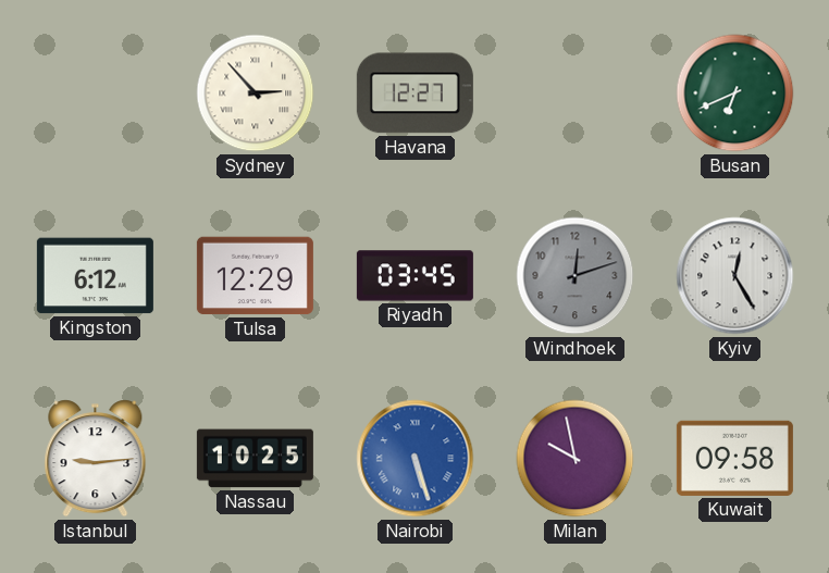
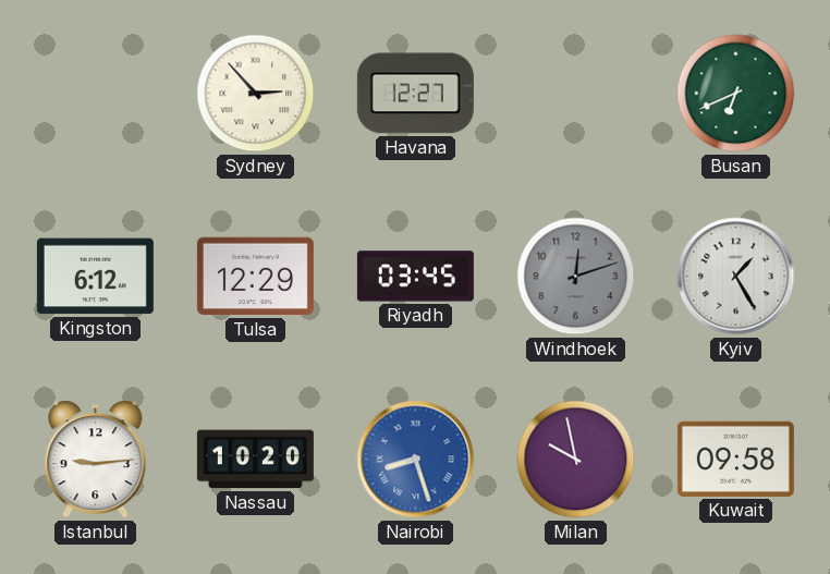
Kyiv: 12:25 -> 1:25 (736, 277)
Nassau: 10:25 -> 10:20 (255, 460)
Nairobi: 5:27 -> 8:27 (416, 460)
